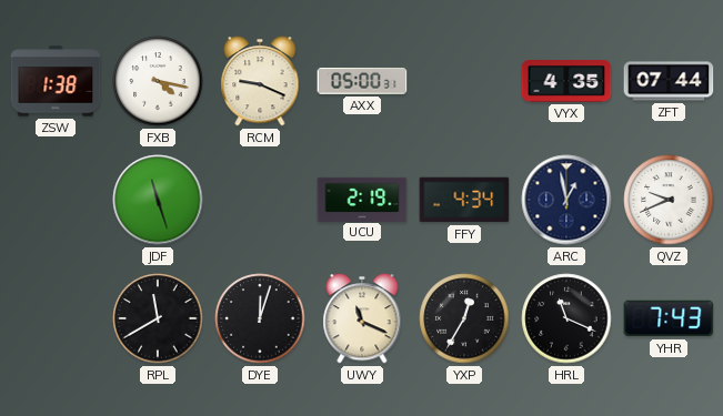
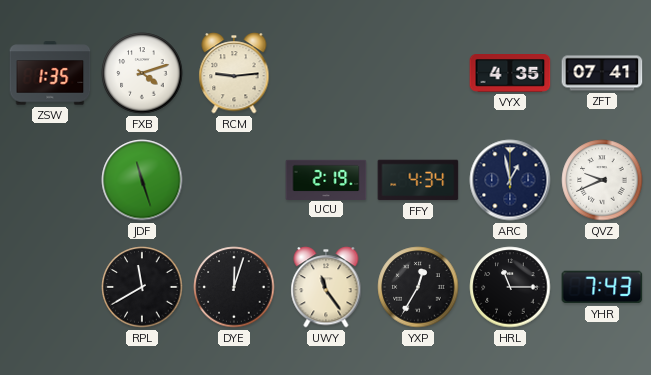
ZSW: 1:38 -> 1:35 (50, 73)
FXB: 4:17 -> 4:12 (142, 73)
RCM: 9:19 -> 9:14 (234, 73)
AXX: 05:00 -> none (362, 81)
ZFT: 07:44 -> 07:41 (602, 73)
UWY: 11:19 -> 11:24 (326, 287)
HRL: 11:19 -> 11:15 (510, 287)
